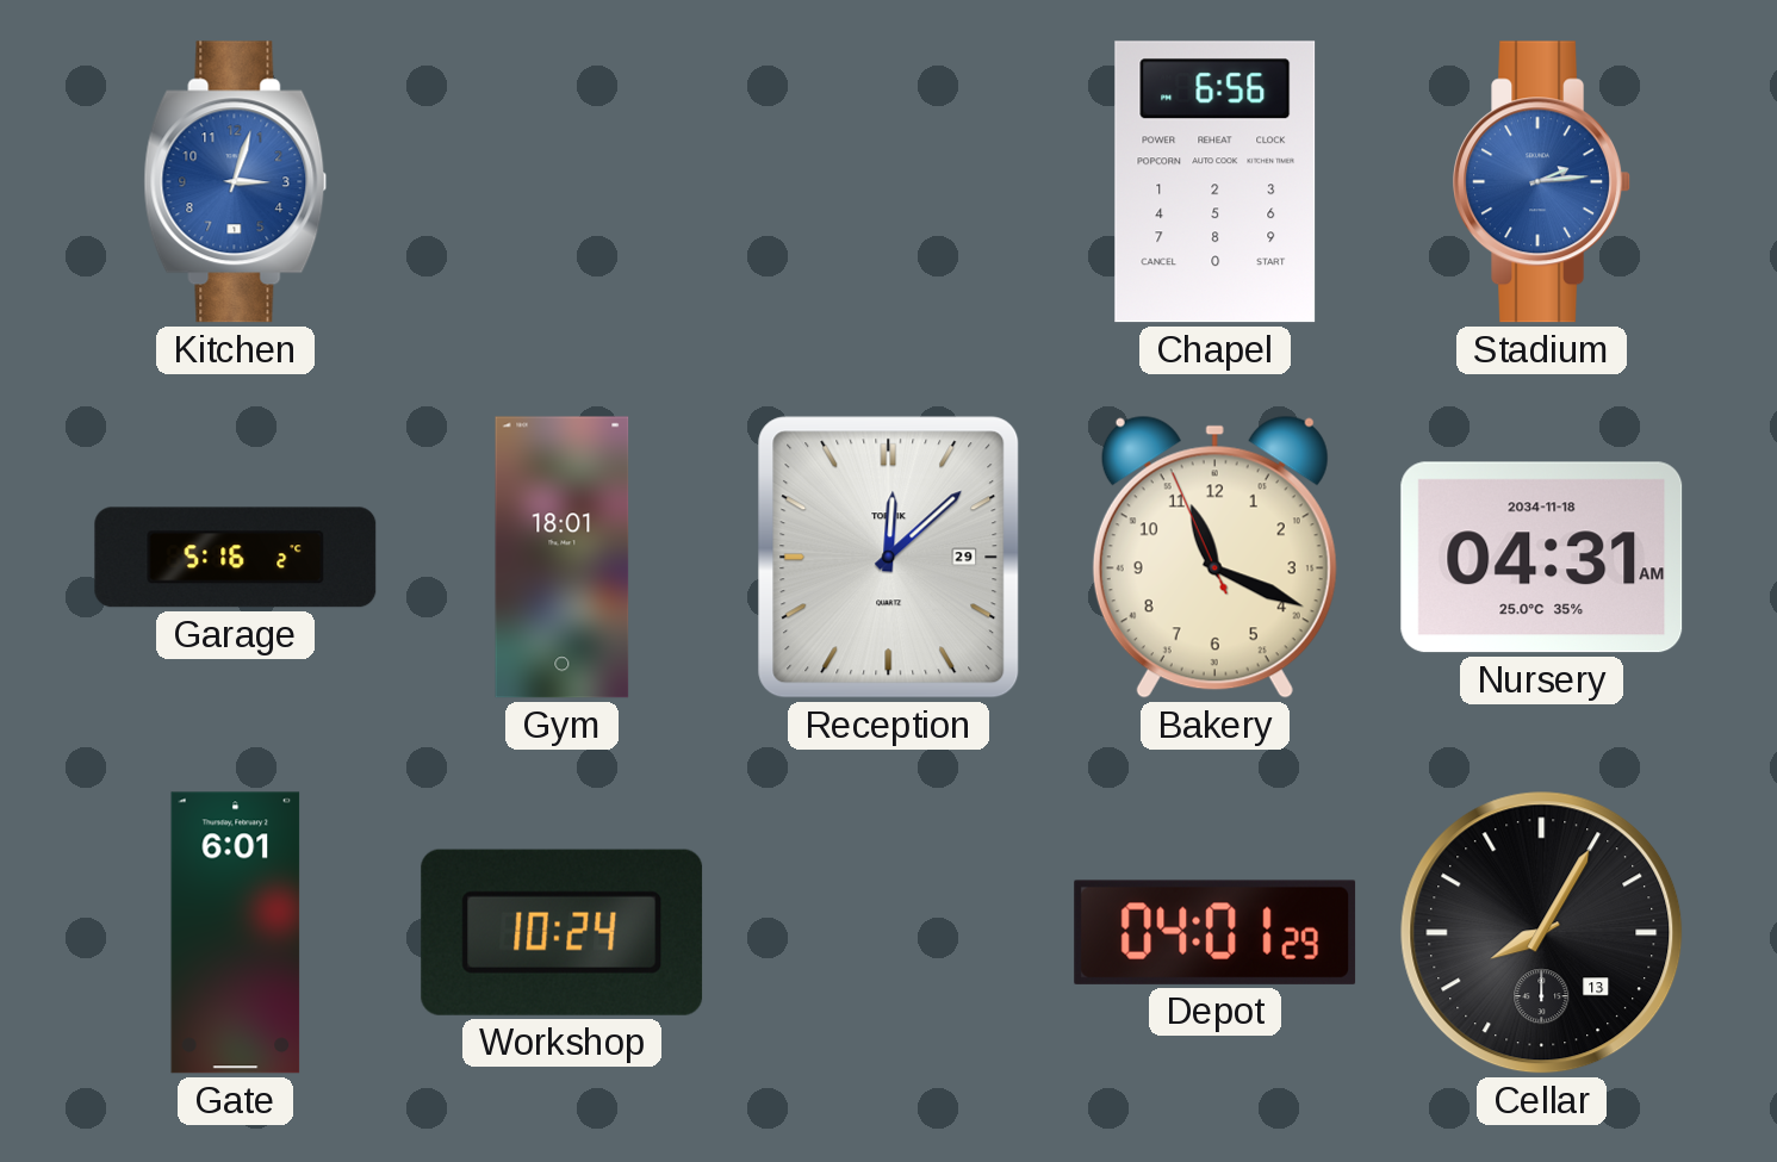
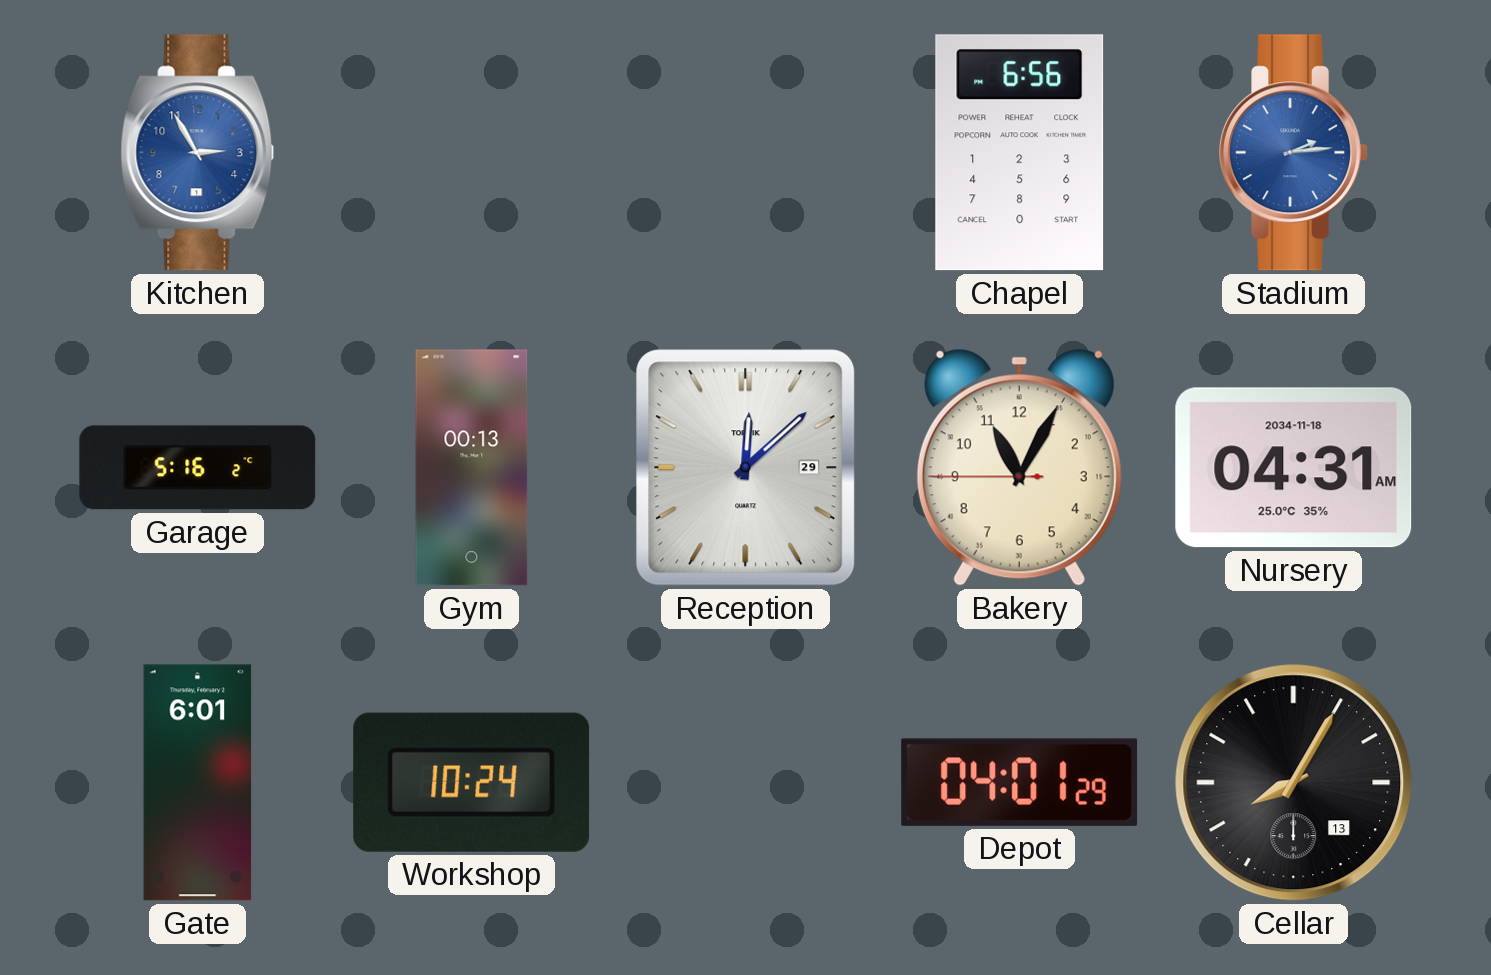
Kitchen: 3:03 -> 2:55 (198, 153)
Gym: 18:01 -> 00:13 (472, 468)
Bakery: 11:18 -> 11:04 (1019, 467)
